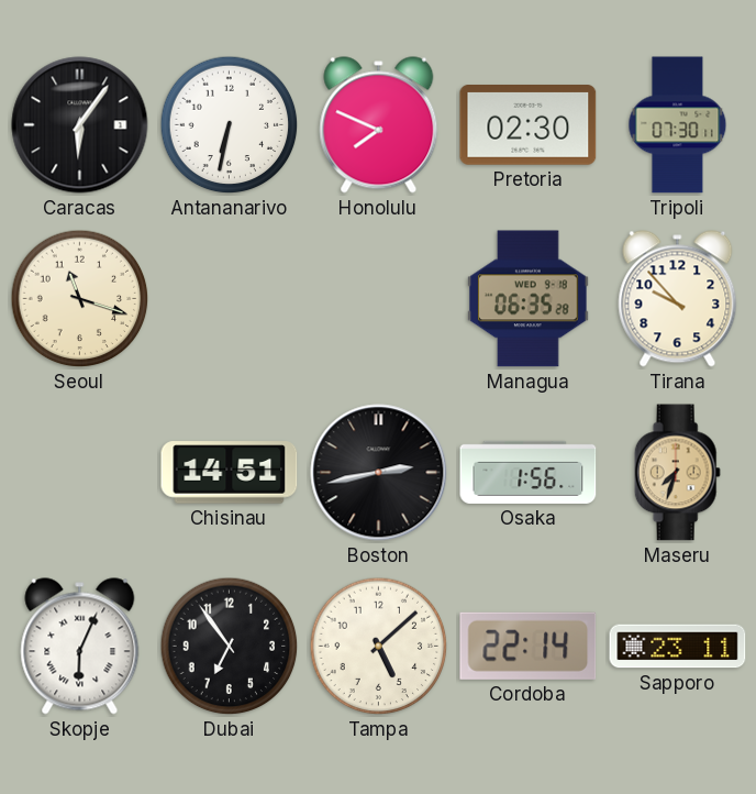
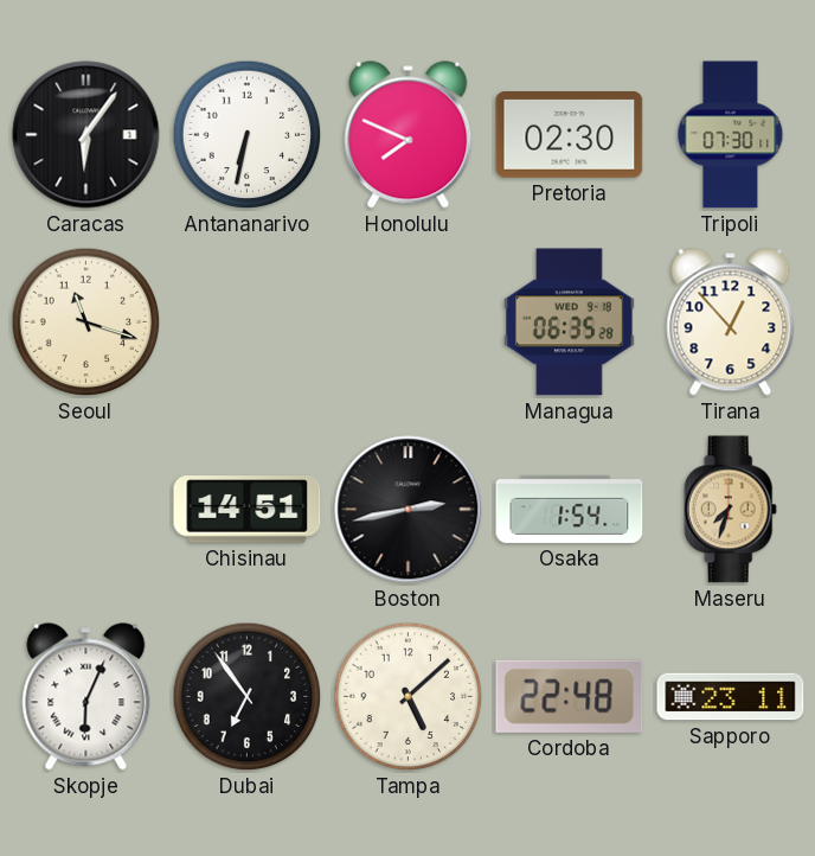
Tirana: 9:53 -> 12:53 (731, 322)
Osaka: 1:56 -> 1:54 (570, 509)
Cordoba: 22:14 -> 22:48 (570, 696)
